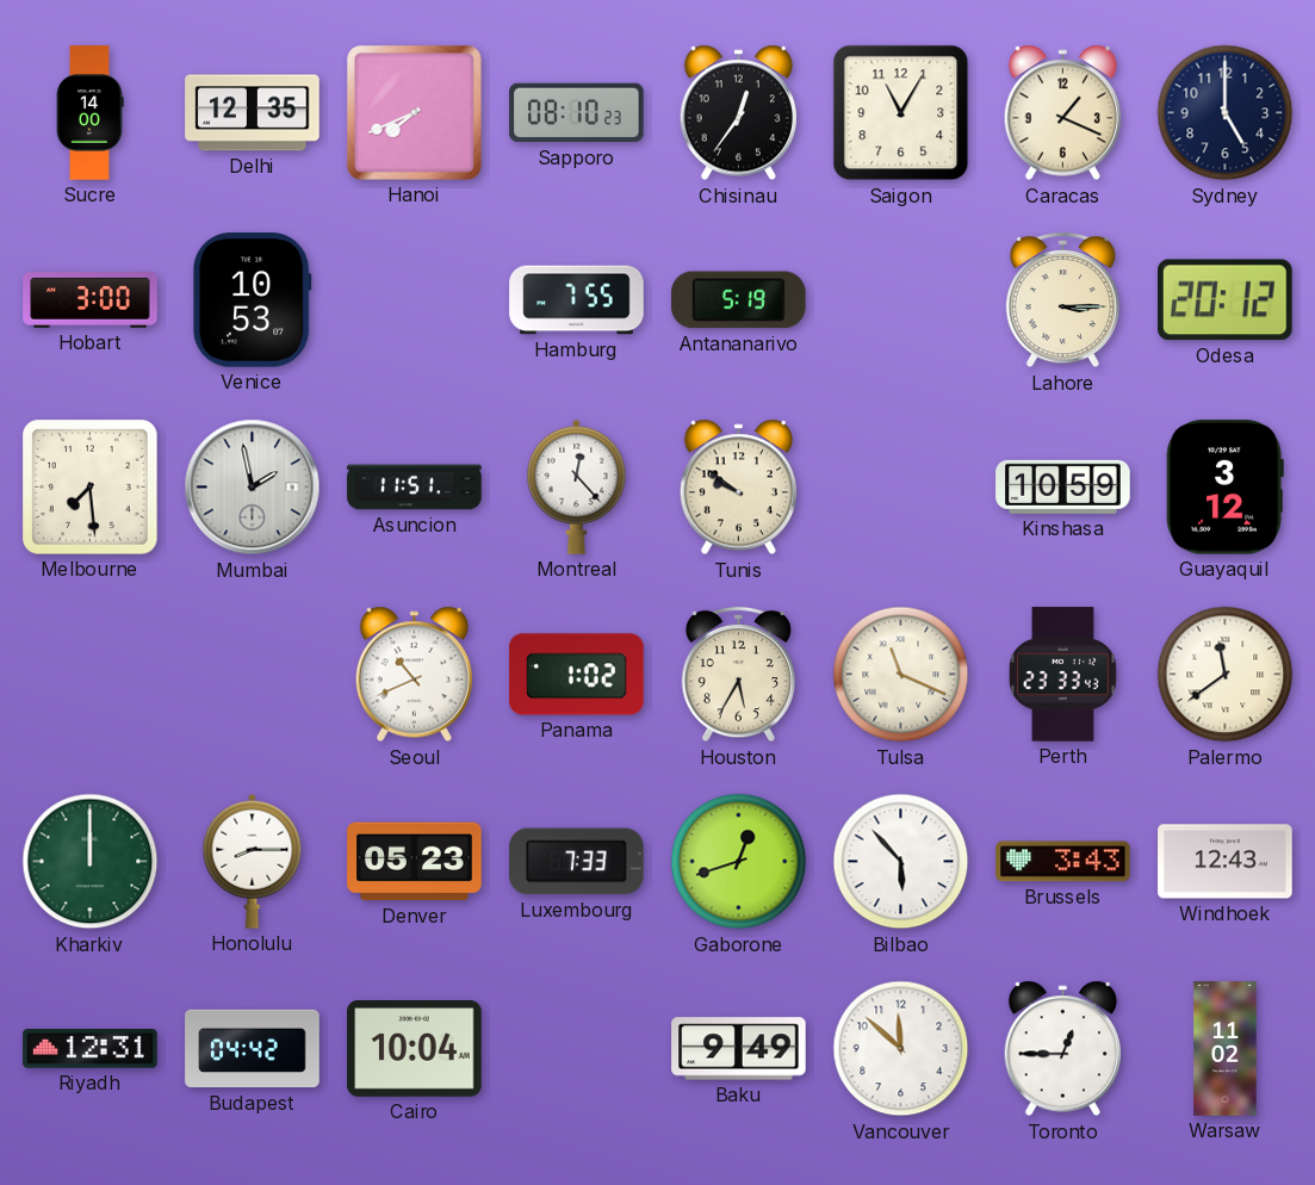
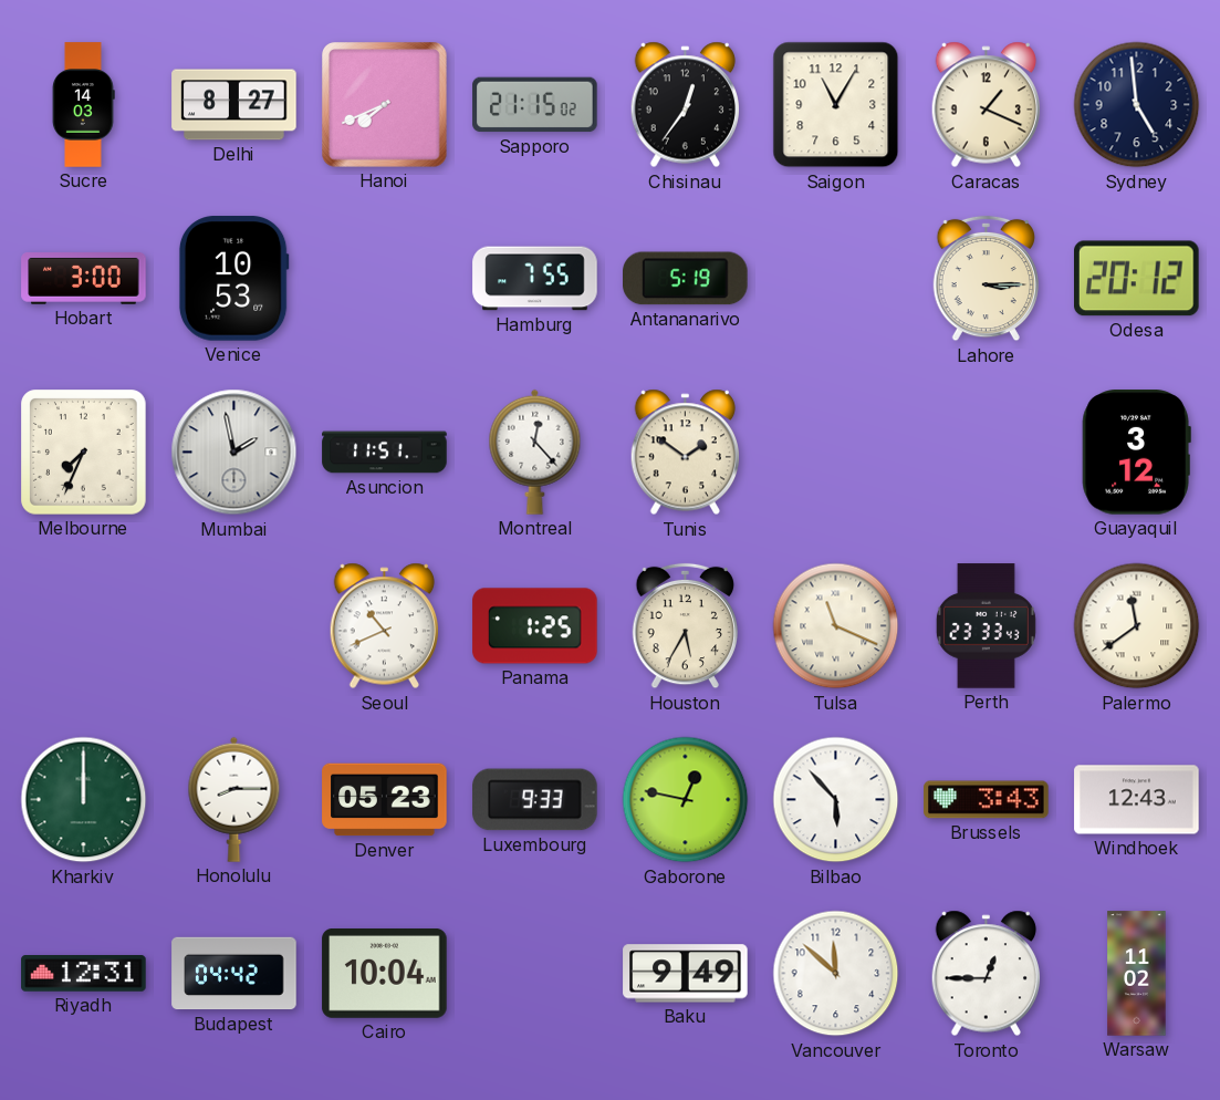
Sucre: 14:00 -> 14:03 (84, 105)
Delhi: 12:35 -> 8:27 (234, 105)
Sapporo: 08:10 -> 21:15 (535, 105)
Sydney: 5:00 -> 4:59 (1137, 105)
Melbourne: 7:29 -> 7:34 (84, 453)
Tunis: 9:51 -> 1:51 (686, 453)
Kinshasa: 10:59 -> none (1063, 486)
Panama: 1:02 -> 1:25 (535, 626)
Luxembourg: 7:33 -> 9:33 (535, 800)
Gaborone: 12:42 -> 12:47 (686, 800)
